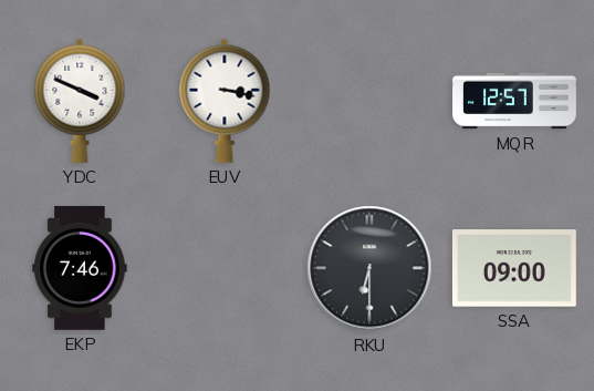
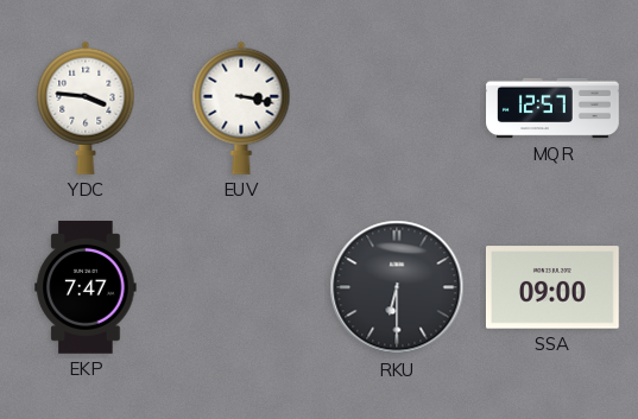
YDC: 3:49 -> 3:46 (86, 108)
EKP: 7:46 -> 7:47 (86, 288)
